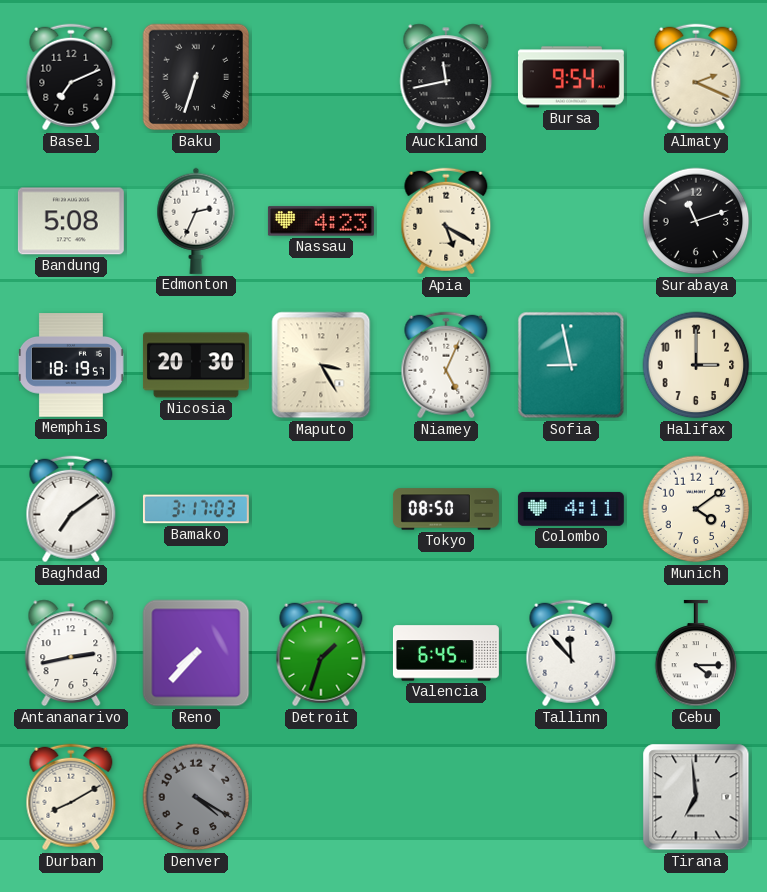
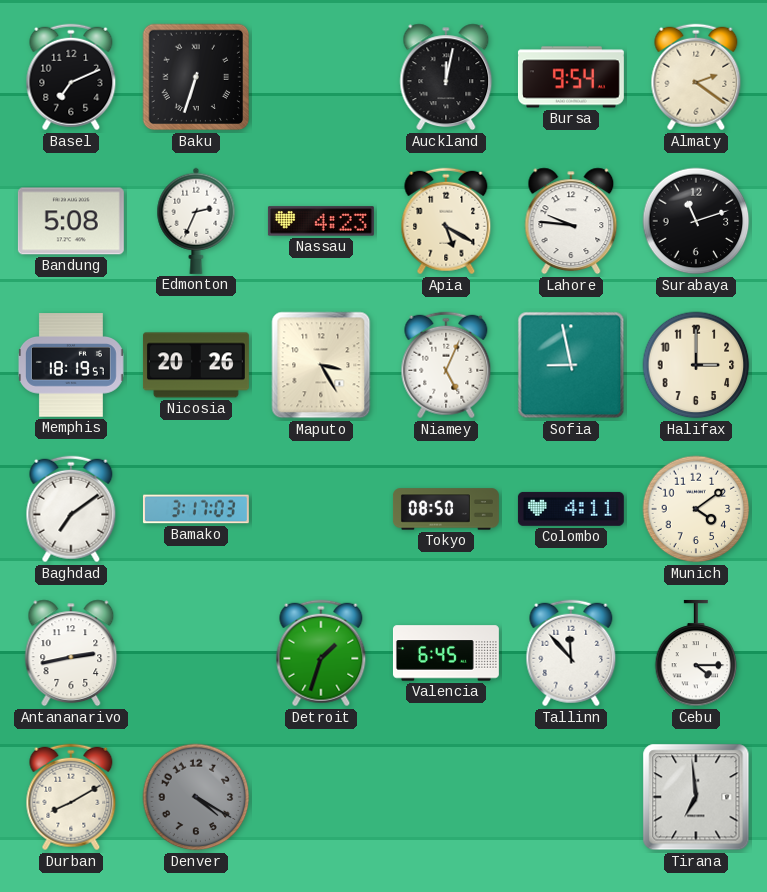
Auckland: 11:43 -> 12:02 (446, 77)
Almaty: 2:19 -> 2:21 (696, 77)
Lahore: none -> 9:46 (571, 221)
Nicosia: 20:30 -> 20:26 (196, 365)
Reno: 7:37 -> none (196, 653)
